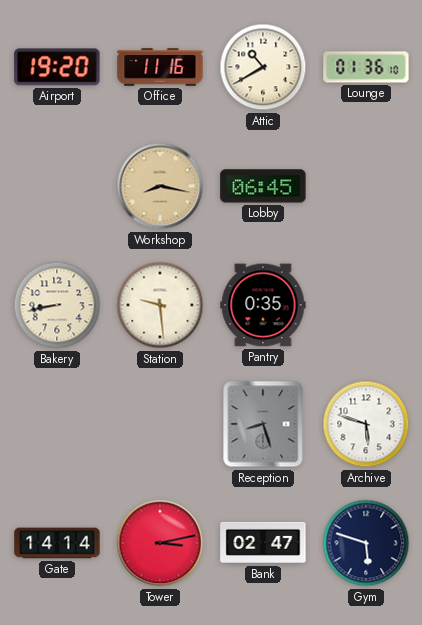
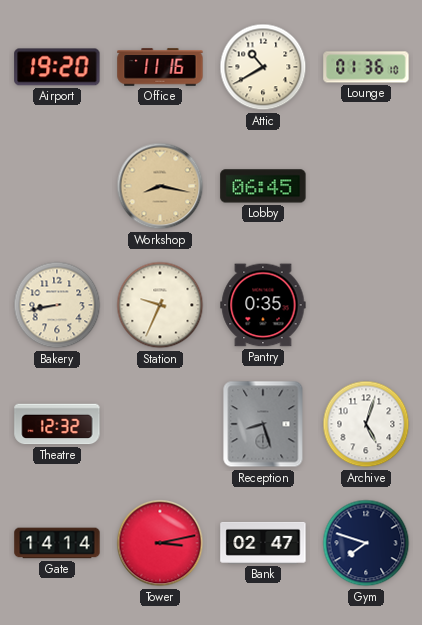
Station: 9:29 -> 9:34 (160, 305)
Theatre: none -> 12:32 (57, 424)
Archive: 5:48 -> 5:03 (366, 424)
Gym: 5:48 -> 7:48 (366, 543)
